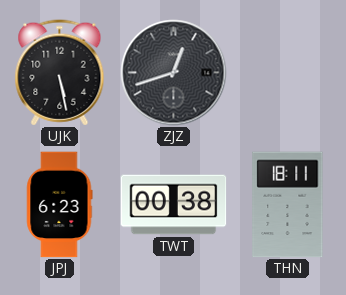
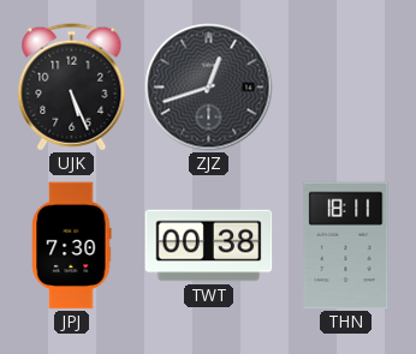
UJK: 5:28 -> 5:26 (72, 88)
JPJ: 6:23 -> 7:30 (72, 246)
